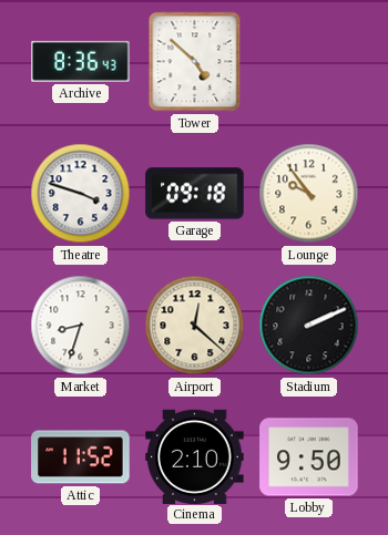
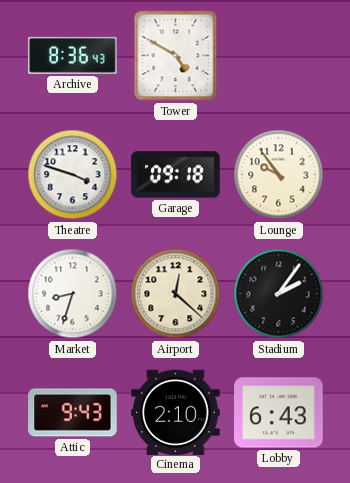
Tower: 4:52 -> 4:50 (176, 56)
Stadium: 2:11 -> 2:06 (279, 294)
Attic: 11:52 -> 9:43 (73, 413)
Lobby: 9:50 -> 6:43 (279, 413)
